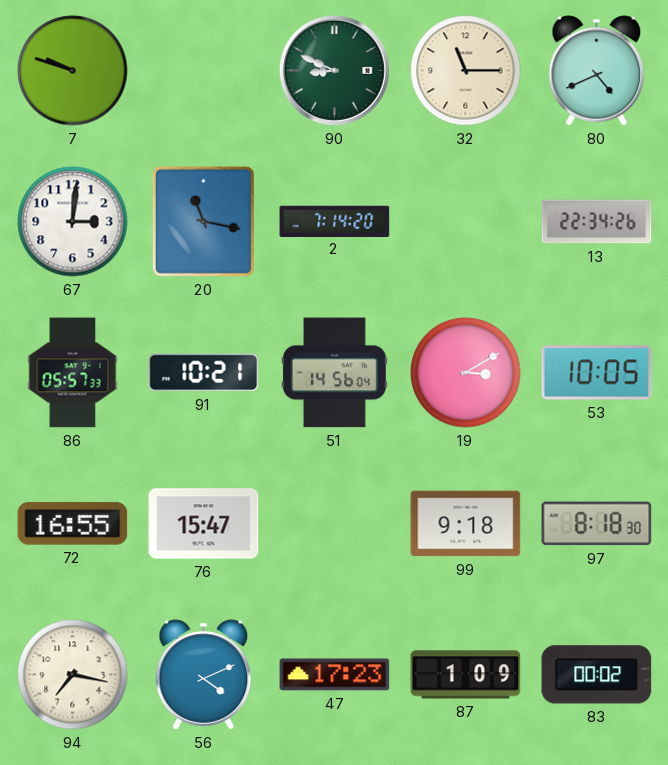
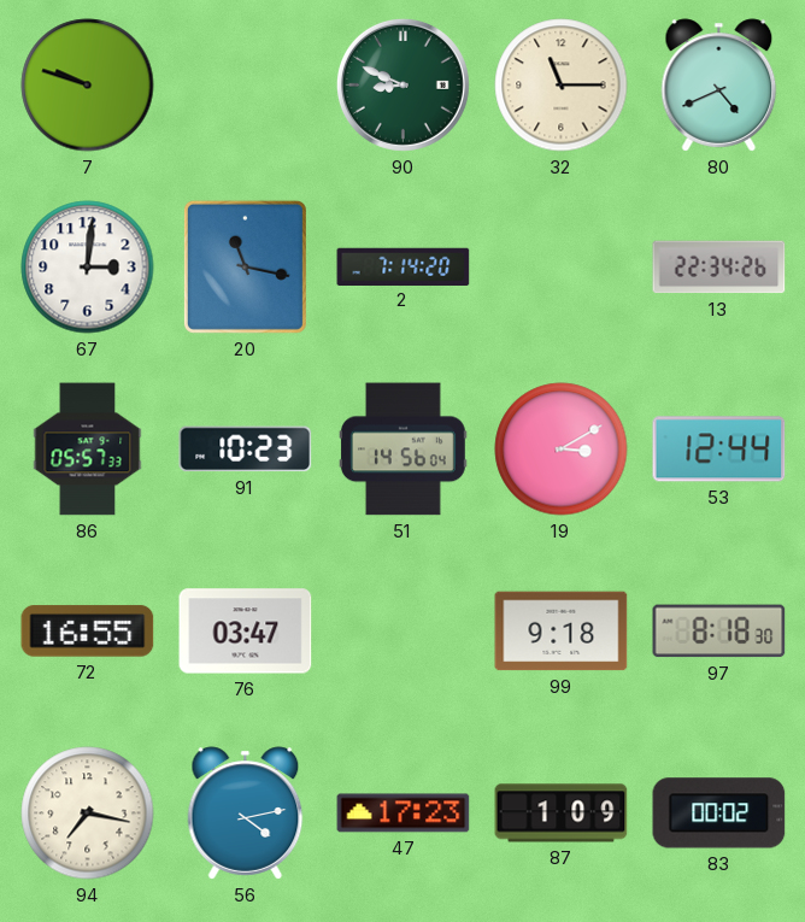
91: 10:21 -> 10:23 (246, 450)
53: 10:05 -> 12:44 (719, 450)
76: 15:47 -> 03:47 (246, 632)
56: 4:11 -> 4:13 (246, 814)
